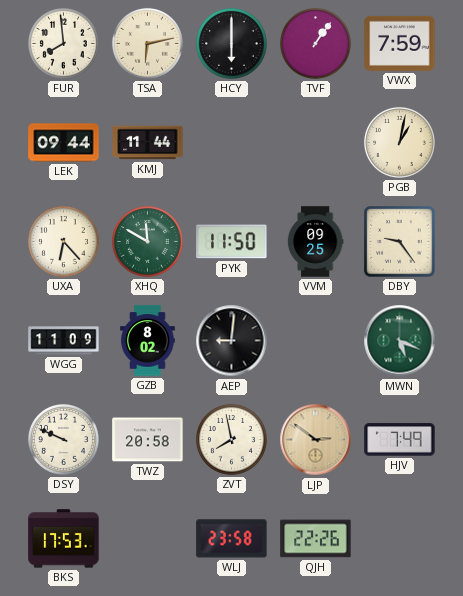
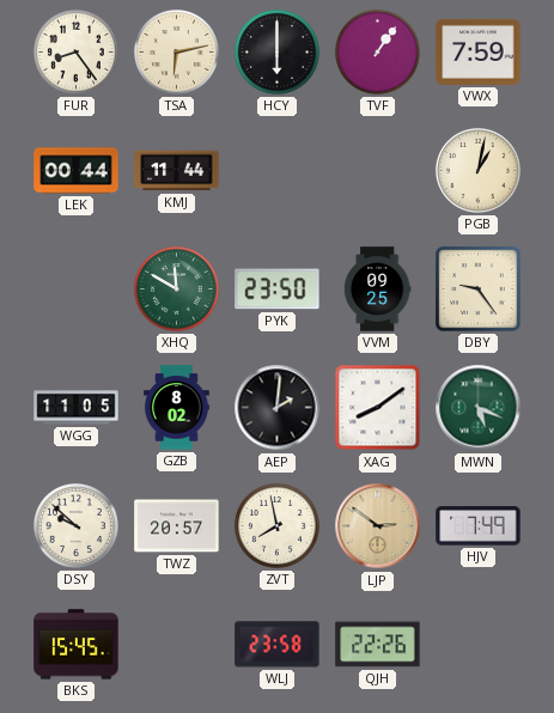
FUR: 7:59 -> 8:24 (75, 51)
LEK: 09:44 -> 00:44 (77, 171)
UXA: 6:23 -> none (63, 241)
PYK: 11:50 -> 23:50 (278, 290)
WGG: 11:09 -> 11:05 (77, 408)
AEP: 9:01 -> 2:01 (278, 408)
XAG: none -> 8:09 (378, 408)
DSY: 9:49 -> 9:52 (75, 525)
TWZ: 20:58 -> 20:57 (177, 526)
BKS: 17:53 -> 15:45 (77, 645)
